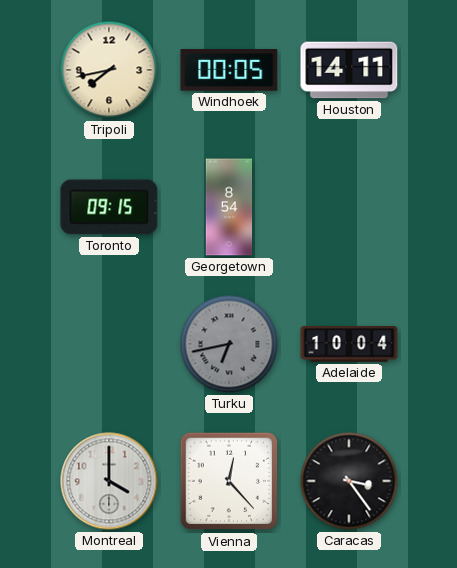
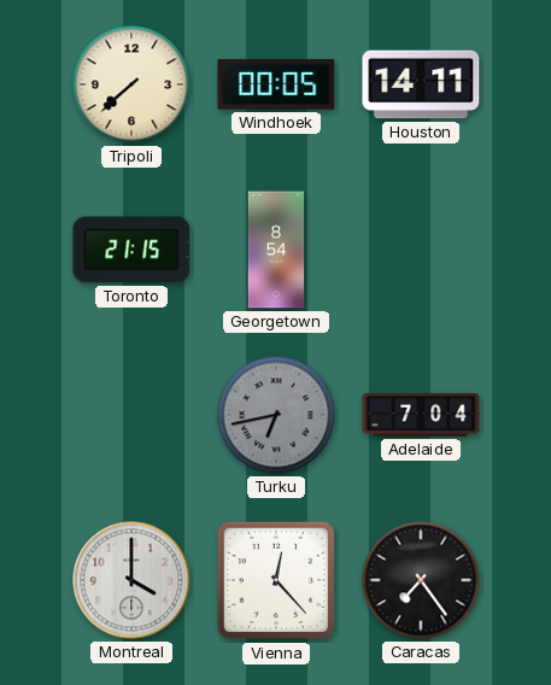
Tripoli: 7:43 -> 7:38 (131, 84)
Toronto: 09:15 -> 21:15 (131, 250)
Adelaide: 10:04 -> 7:04 (421, 416)
Caracas: 3:24 -> 7:24 (421, 580)
